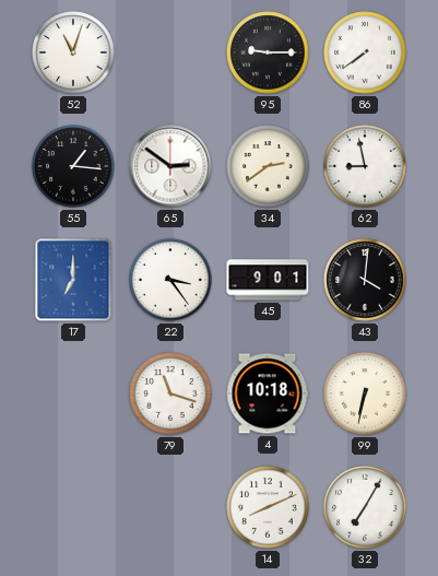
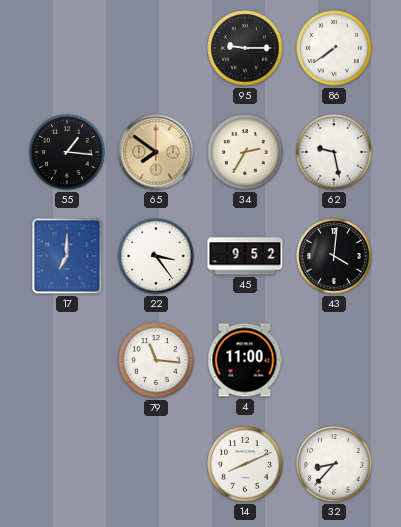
52: 11:03 -> none (73, 52)
65: 2:51 -> 7:51 (156, 152)
65 dial: white -> champagne (156, 152)
34: 2:39 -> 2:35 (245, 152)
62: 8:58 -> 9:28 (334, 152)
45: 9:01 -> 9:52 (245, 256)
79: 11:18 -> 11:16 (156, 360)
4: 10:18 -> 11:00 (245, 360)
99: 6:32 -> none (365, 393)
32: 7:05 -> 8:37 (334, 464)
